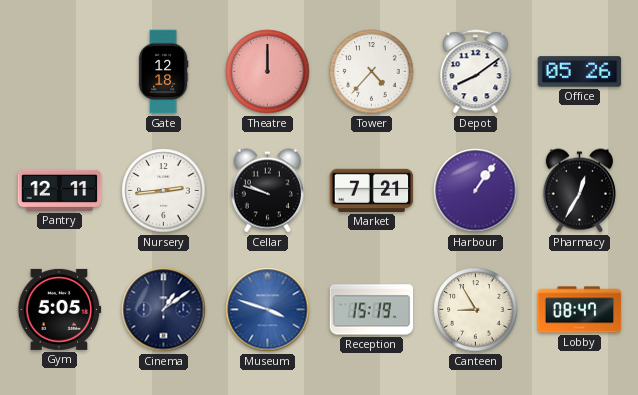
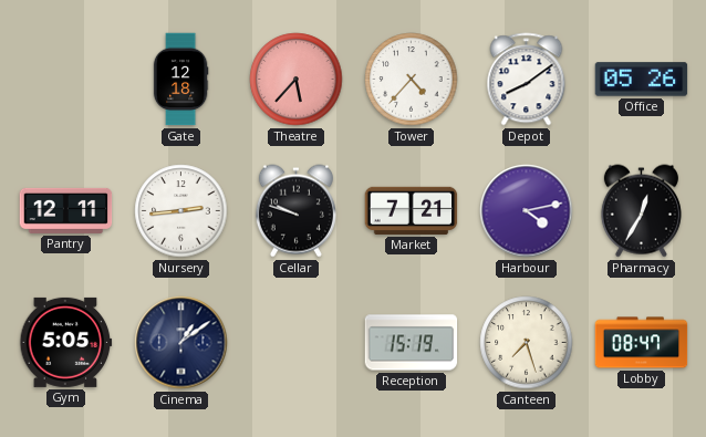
Theatre: 12:00 -> 5:37 (297, 80)
Harbour: 1:06 -> 4:13 (527, 211)
Museum: 3:48 -> none (268, 310)
Canteen: 8:55 -> 7:27 (527, 343)
